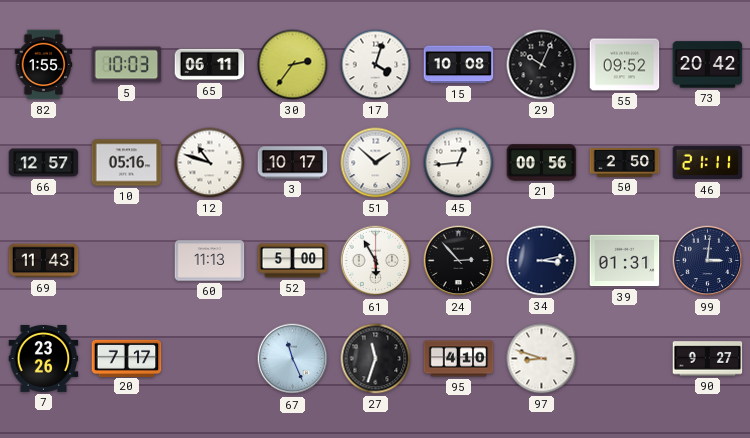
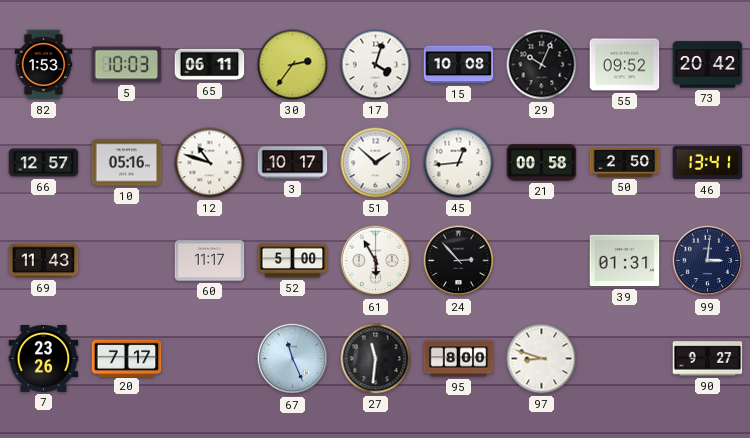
82: 1:55 -> 1:53 (44, 65)
21: 00:56 -> 00:58 (542, 163)
46: 21:11 -> 13:41 (708, 163)
60: 11:13 -> 11:17 (210, 261)
34: 3:13 -> none (542, 261)
27: 11:33 -> 11:31 (376, 359)
95: 4:10 -> 8:00 (459, 359)
